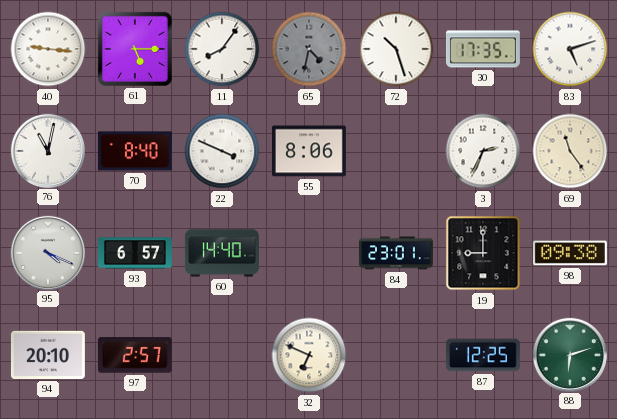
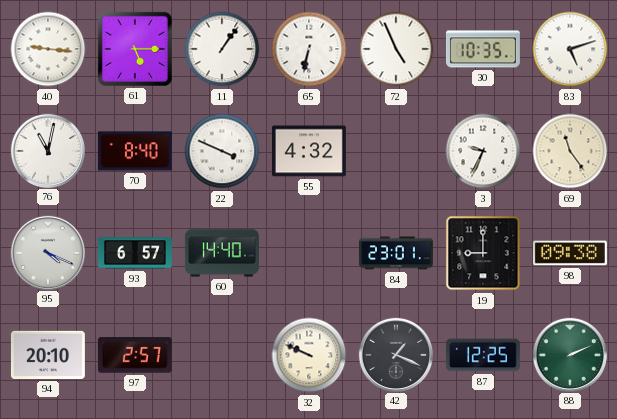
11: 8:06 -> 1:06 (222, 49)
65: 4:32 -> 6:32 (309, 49)
65 dial: grey -> white (309, 49)
72: 10:27 -> 4:56 (396, 49)
30: 17:35 -> 10:35 (483, 49)
55: 8:06 -> 4:32 (309, 151)
3: 2:34 -> 9:34 (483, 151)
32: 6:49 -> 9:49 (309, 355)
42: none -> 1:19 (395, 354)
88: 6:12 -> 2:11 (569, 354)
